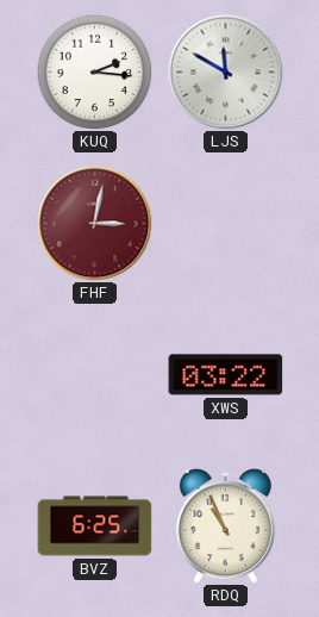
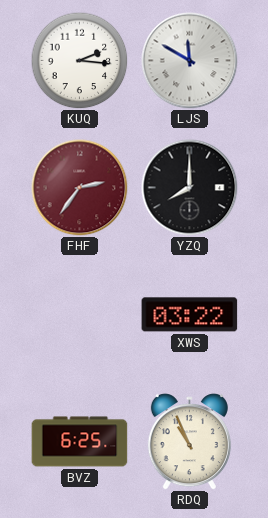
FHF: 3:02 -> 2:36 (80, 188)
YZQ: none -> 8:00 (190, 188)
